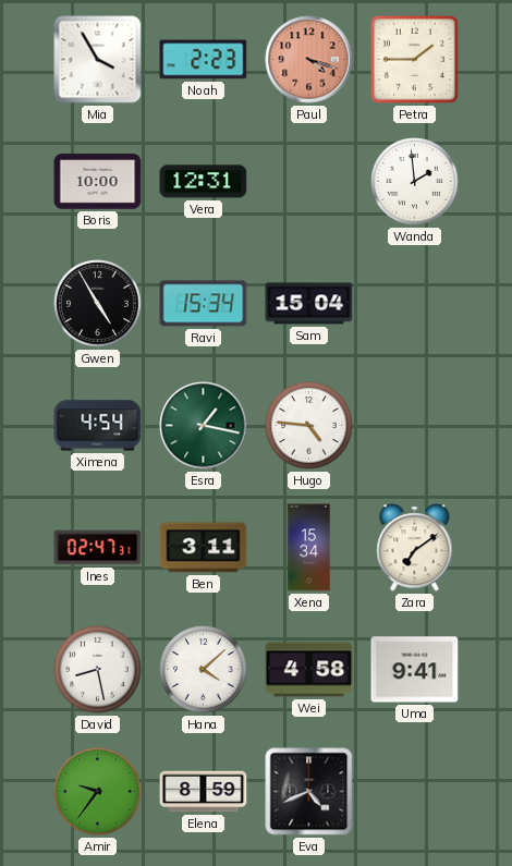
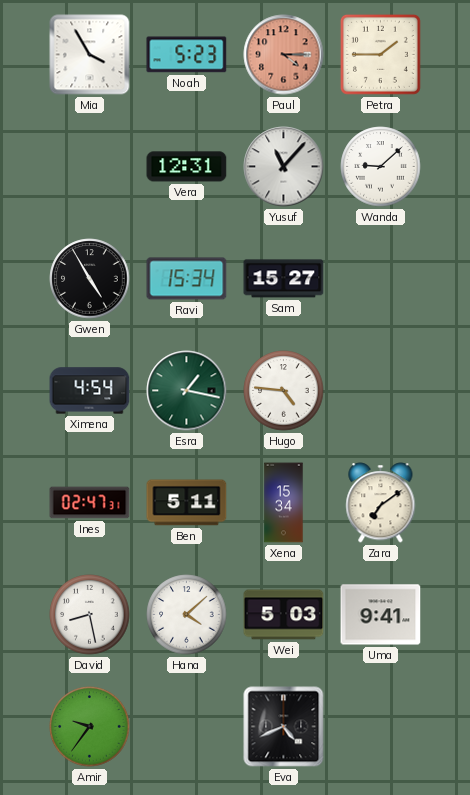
Noah: 2:23 -> 5:23 (187, 55)
Paul: 4:18 -> 4:15 (284, 55)
Boris: 10:00 -> none (98, 182)
Yusuf: none -> 11:07 (284, 167)
Wanda: 1:59 -> 9:08 (381, 167)
Sam: 15:04 -> 15:27 (284, 279)
Ben: 3:11 -> 5:11 (187, 503)
Wei: 4:58 -> 5:03 (284, 615)
Elena: 8:59 -> none (204, 792)
